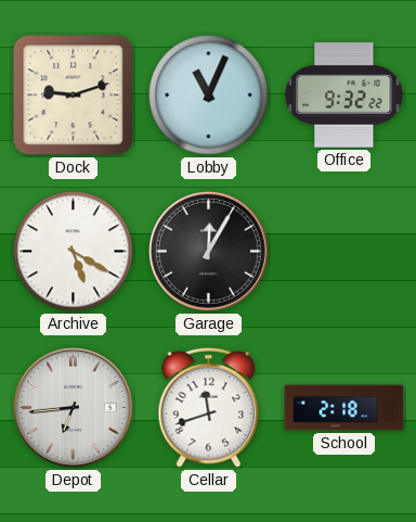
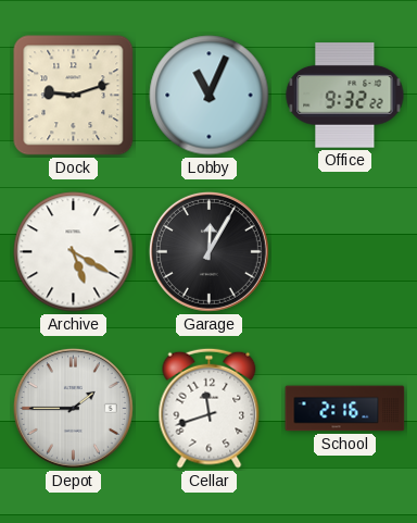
Depot: 6:44 -> 1:45 (73, 408)
School: 2:18 -> 2:16 (345, 409)
